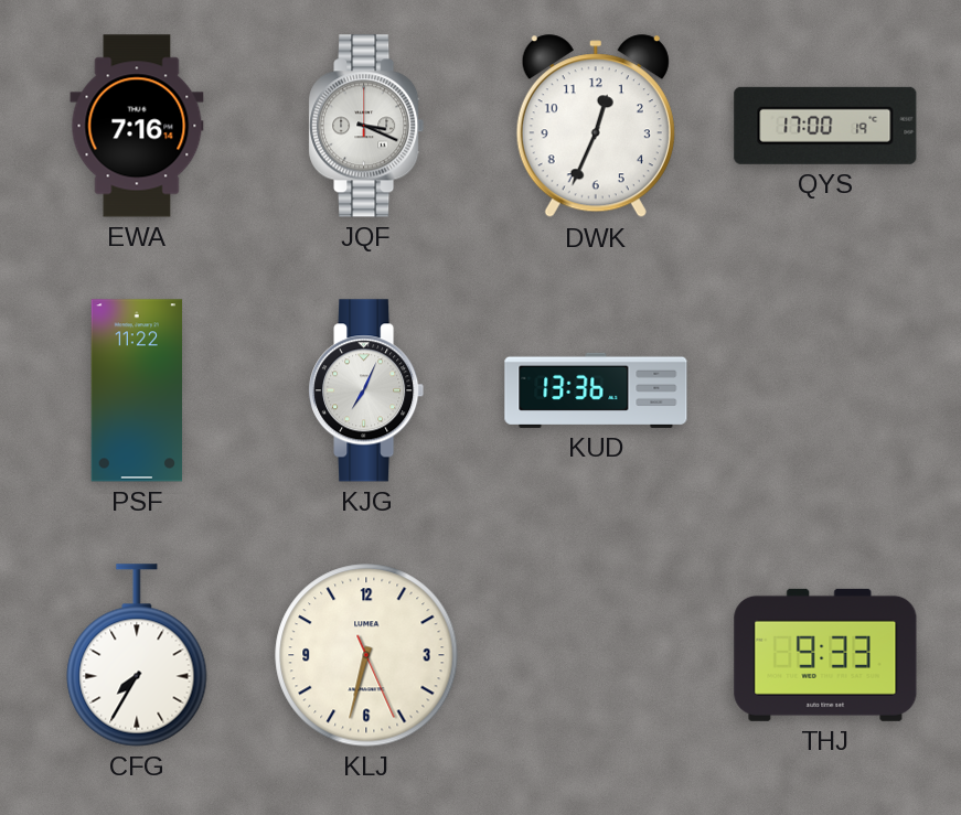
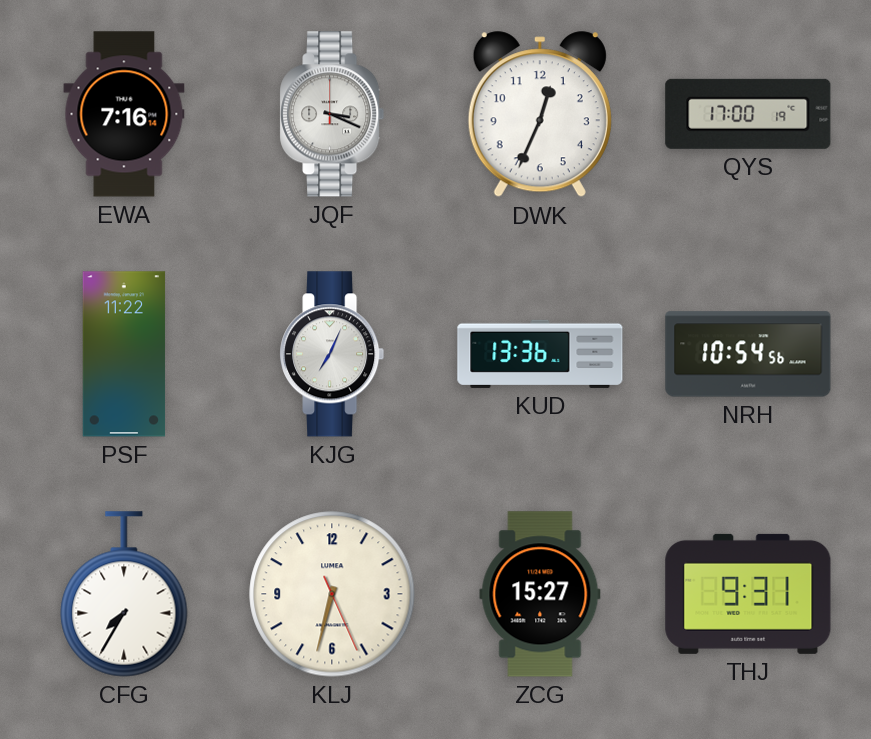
NRH: none -> 10:54 (748, 354)
ZCG: none -> 15:27 (540, 594)
THJ: 9:33 -> 9:31 (748, 594)
